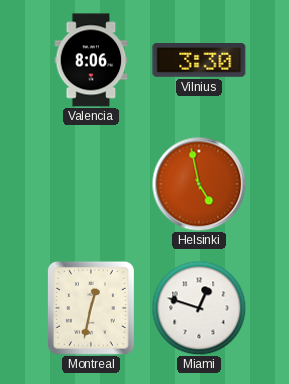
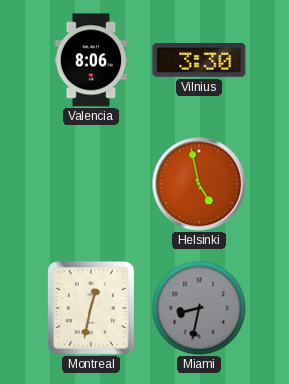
Miami: 12:48 -> 8:32 (199, 308)
Miami dial: white -> grey (199, 308)
